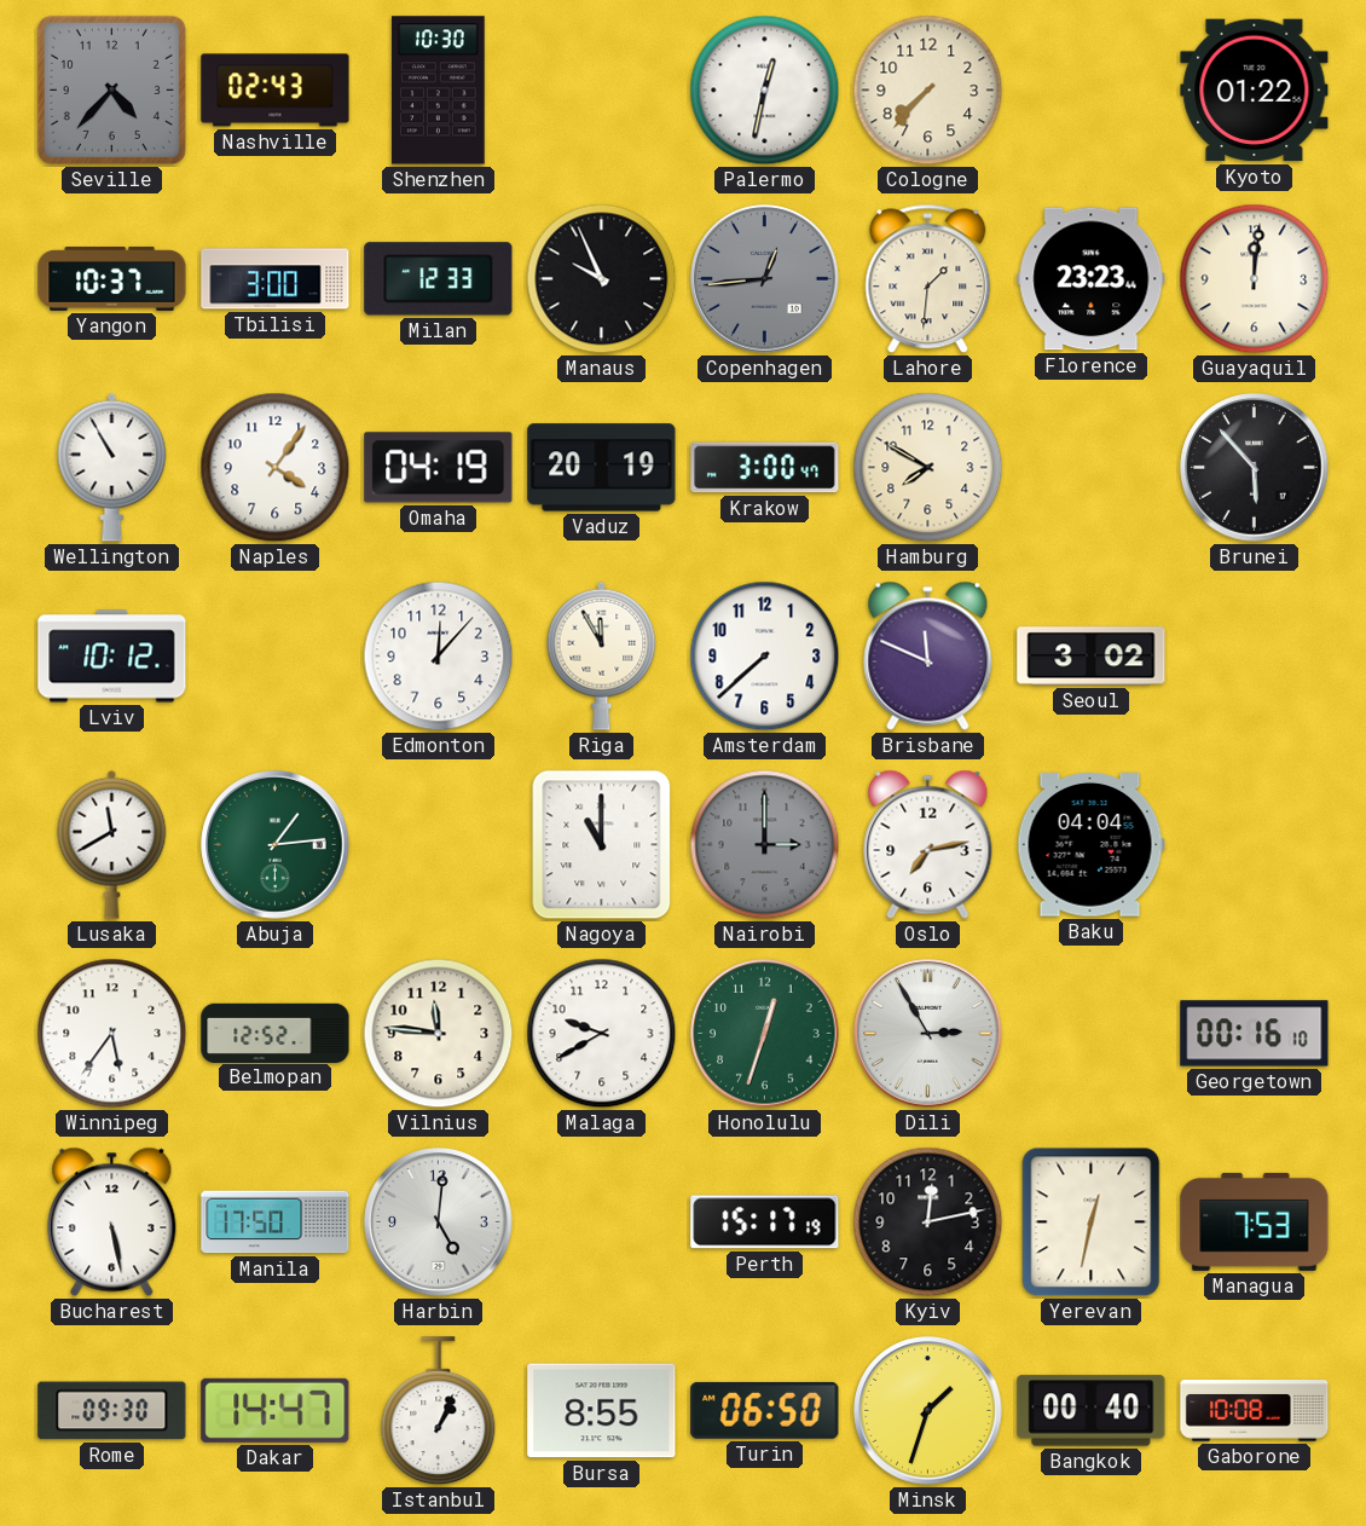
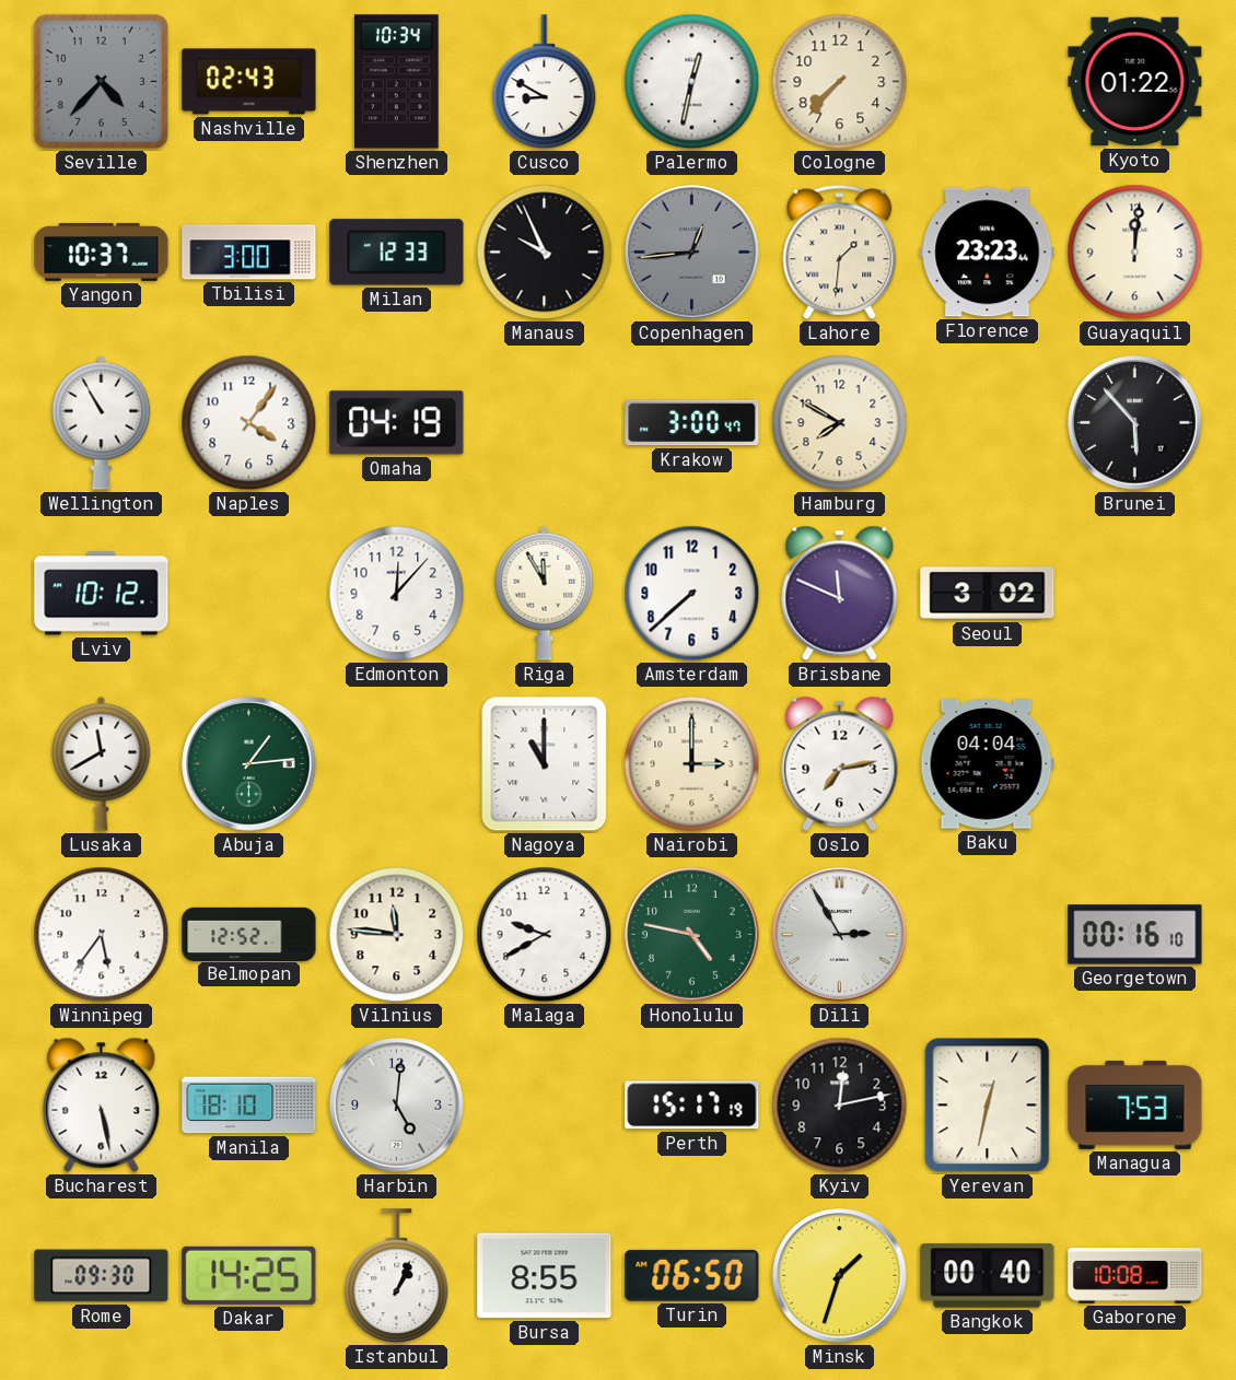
Shenzhen: 10:30 -> 10:34 (397, 82)
Cusco: none -> 8:50 (545, 82)
Vaduz: 20:19 -> none (602, 468)
Nairobi dial: grey -> cream (692, 764)
Honolulu: 12:33 -> 4:47 (692, 935)
Manila: 17:50 -> 18:10 (249, 1106)
Dakar: 14:47 -> 14:25 (249, 1275)
